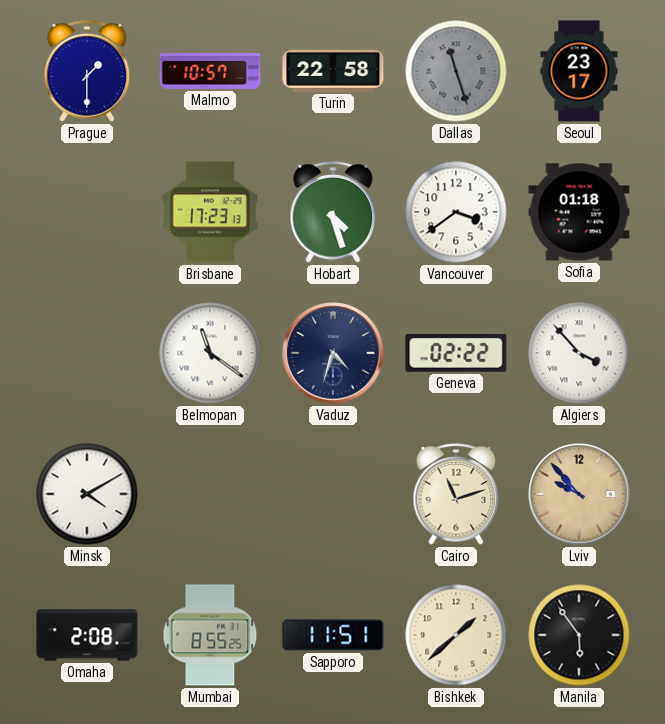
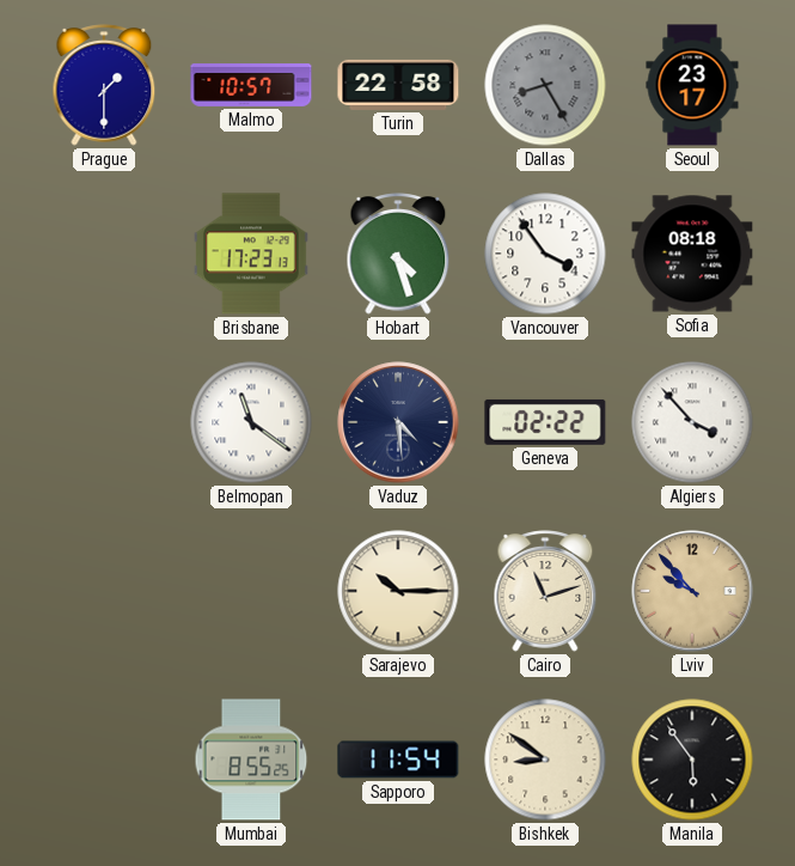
Dallas: 11:27 -> 8:25 (545, 85)
Vancouver: 3:39 -> 3:54 (545, 254)
Sofia: 01:18 -> 08:18 (692, 254)
Vaduz: 4:33 -> 4:29 (398, 422)
Minsk: 4:10 -> none (87, 494)
Sarajevo: none -> 10:15 (398, 591)
Omaha: 2:08 -> none (87, 635)
Sapporo: 11:51 -> 11:54 (398, 760)
Bishkek: 1:38 -> 8:51 (545, 760)
